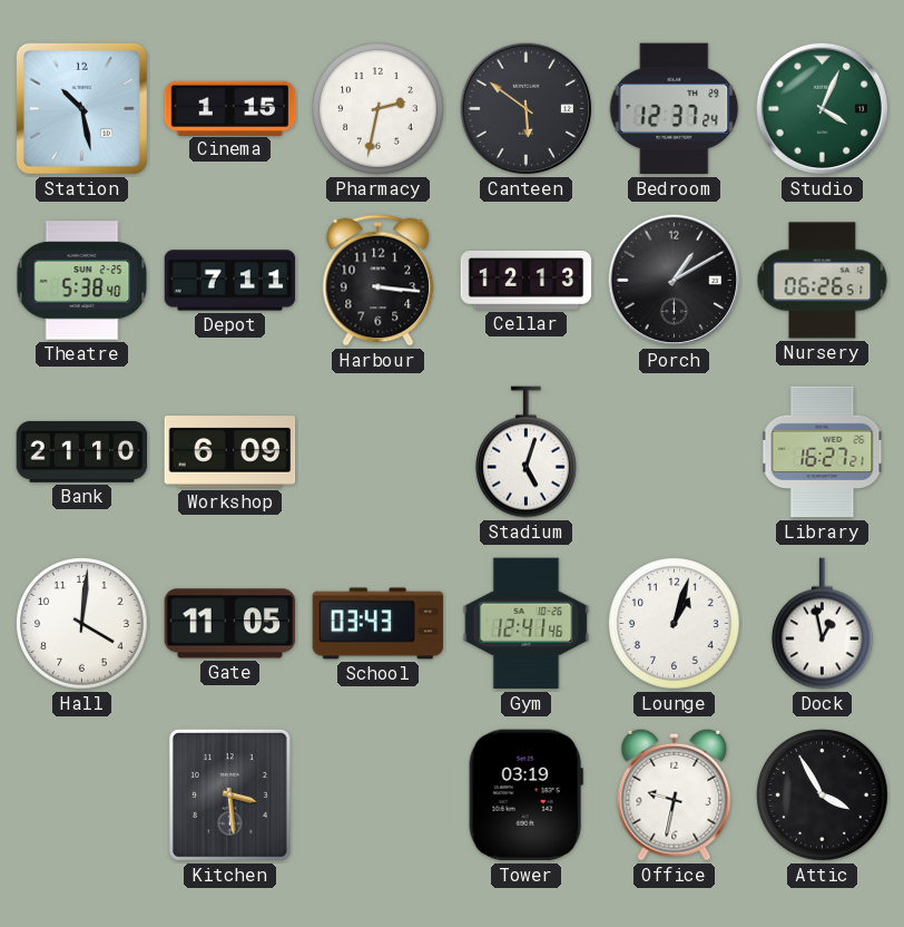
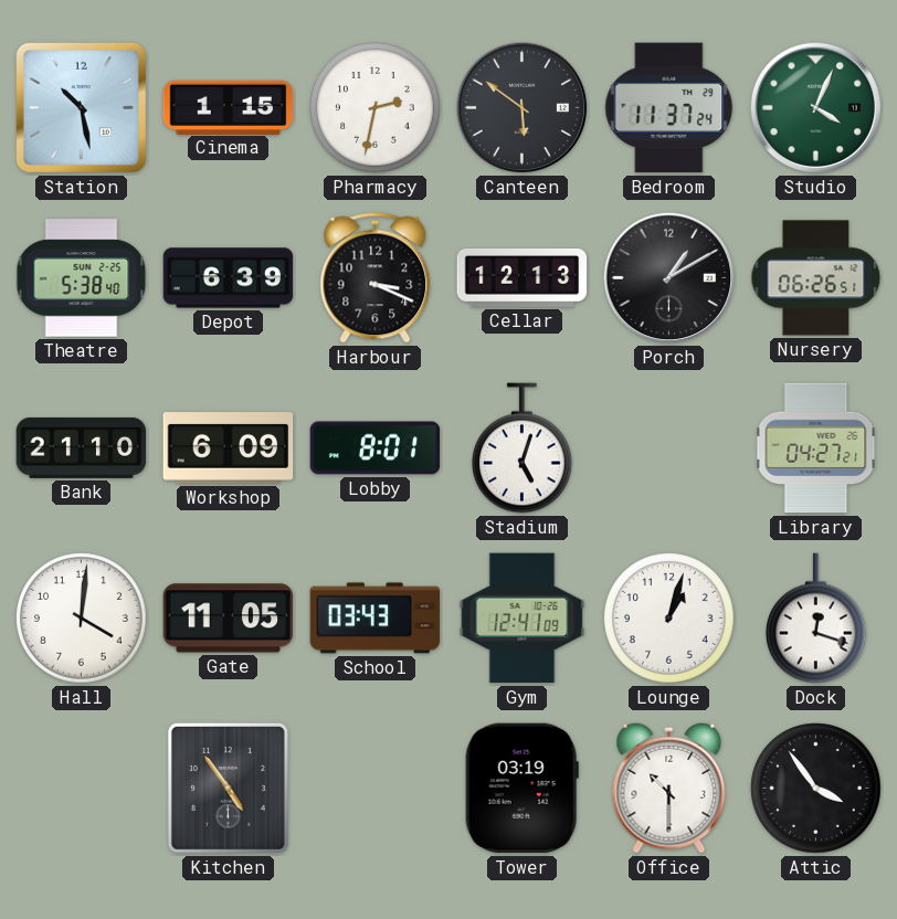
Bedroom: 12:37 -> 11:37 (669, 108)
Depot: 7:11 -> 6:39 (229, 278)
Harbour: 3:16 -> 3:19 (376, 278)
Lobby: none -> 8:01 (376, 448)
Library: 16:27 -> 04:27 (816, 448)
Gym: 12:41:46 -> 12:41:09 (523, 619)
Dock: 12:58 -> 12:18 (816, 619)
Kitchen: 3:29 -> 4:54 (228, 788)
Office: 9:32 -> 10:30 (669, 788)
Attic: 3:55 -> 3:54 (816, 789)
